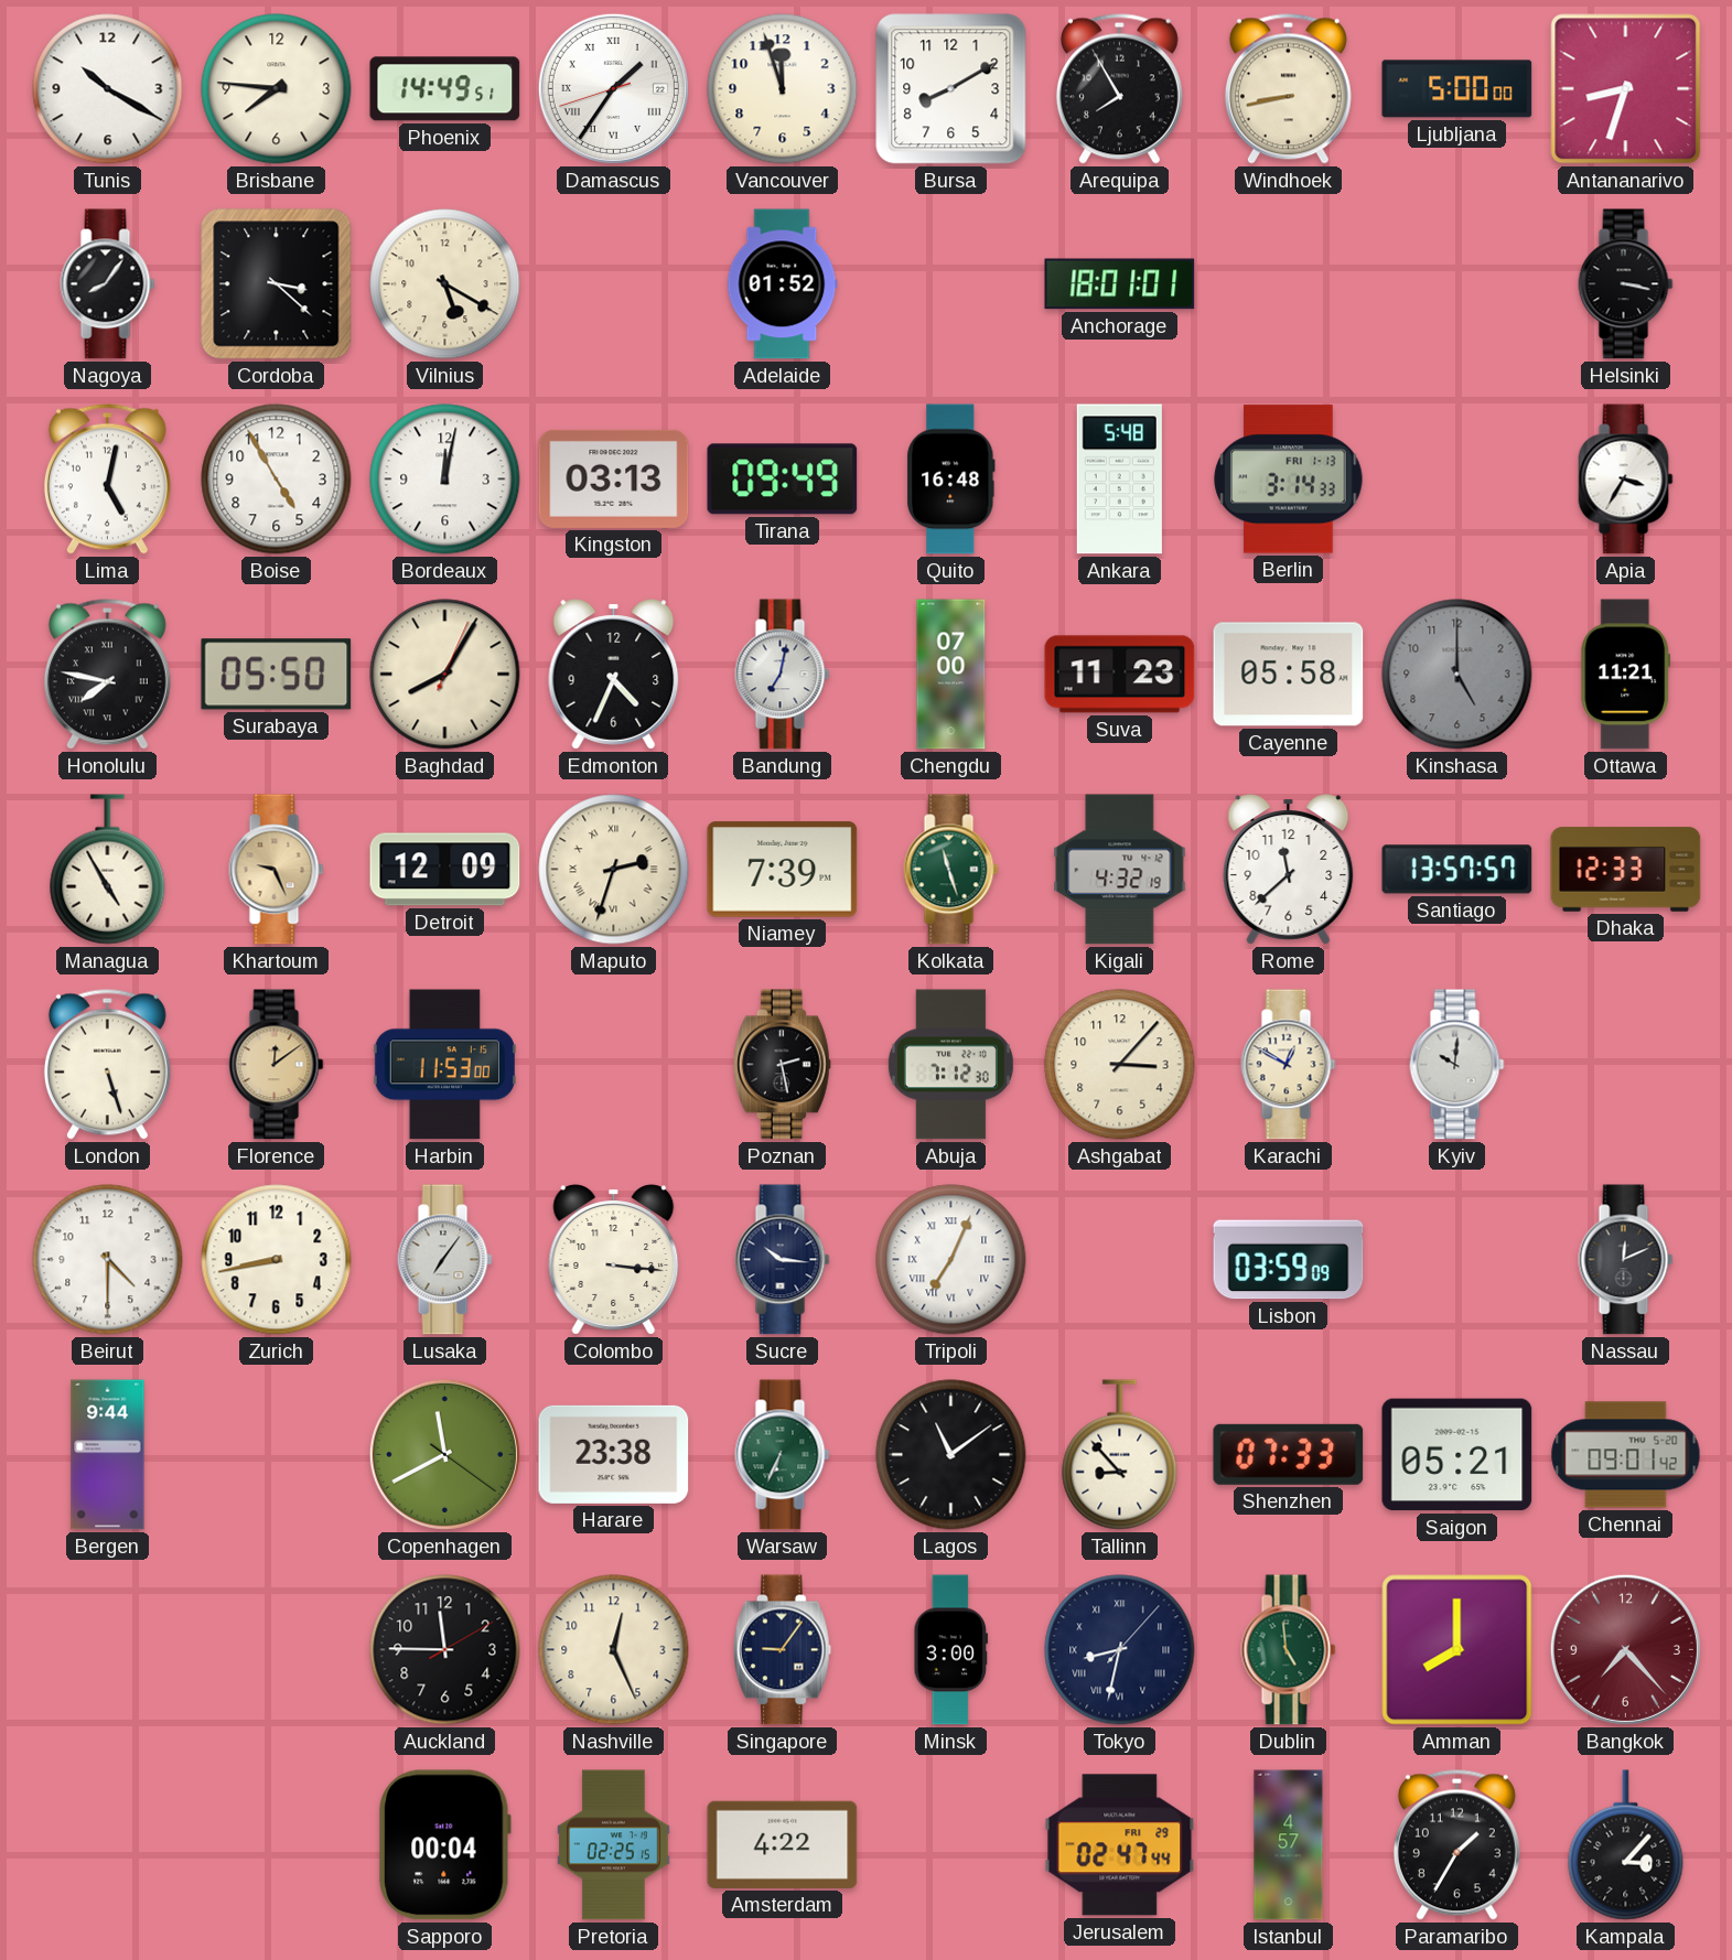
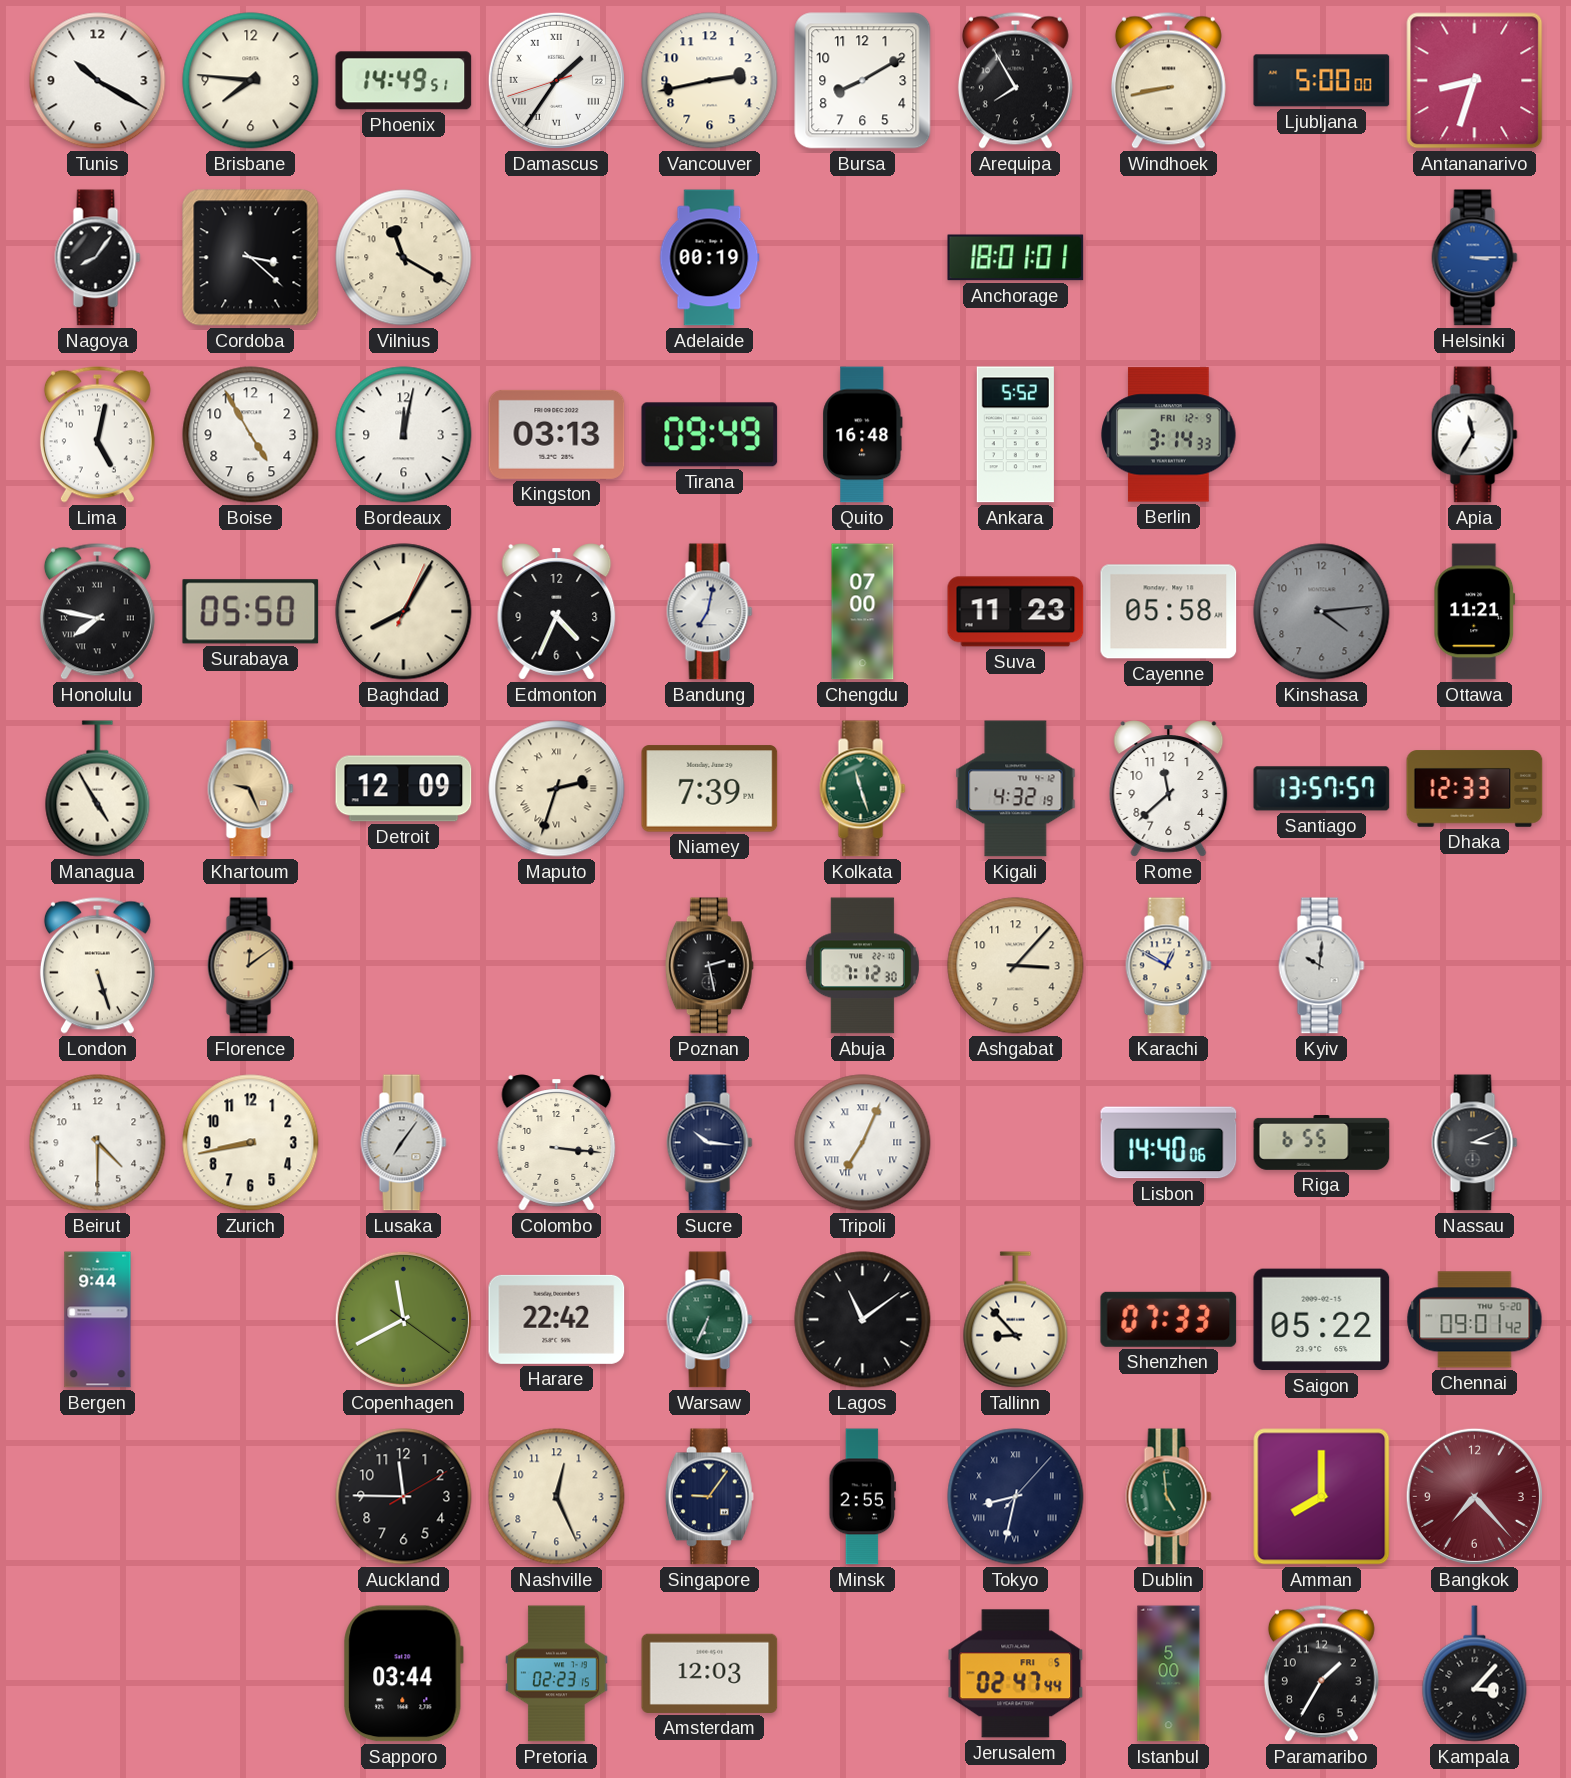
Vancouver: 11:57 -> 2:43 (710, 81)
Vilnius: 5:20 -> 11:20 (404, 258)
Adelaide: 01:52 -> 00:19 (710, 258)
Helsinki: 3:17 -> 3:15 (1475, 258)
Helsinki dial: black -> blue (1475, 258)
Ankara: 5:48 -> 5:52 (1015, 435)
Berlin date: FRI 1-13 -> FRI 12-9 (1169, 435)
Apia: 3:35 -> 11:35 (1475, 435)
Kinshasa: 5:00 -> 4:14 (1322, 612)
Harbin: 11:53 -> none (444, 1065)
Lisbon: 03:59 -> 14:40 (1169, 1143)
Riga: none -> 6:55 (1322, 1143)
Nassau: 12:11 -> 3:11 (1475, 1143)
Harare: 23:38 -> 22:42 (557, 1319)
Saigon: 05:21 -> 05:22 (1322, 1320)
Minsk: 3:00 -> 2:55 (863, 1497)
Sapporo: 00:04 -> 03:44 (404, 1674)
Pretoria: 02:25 -> 02:23 (557, 1674)
Amsterdam: 4:22 -> 12:03 (710, 1673)
Jerusalem date: FRI 29 -> FRI 5 (1016, 1674)
Istanbul: 4:57 -> 5:00 (1169, 1674)
